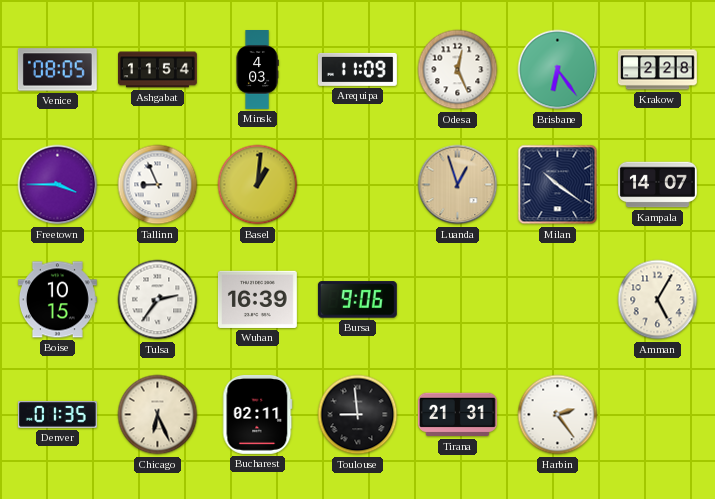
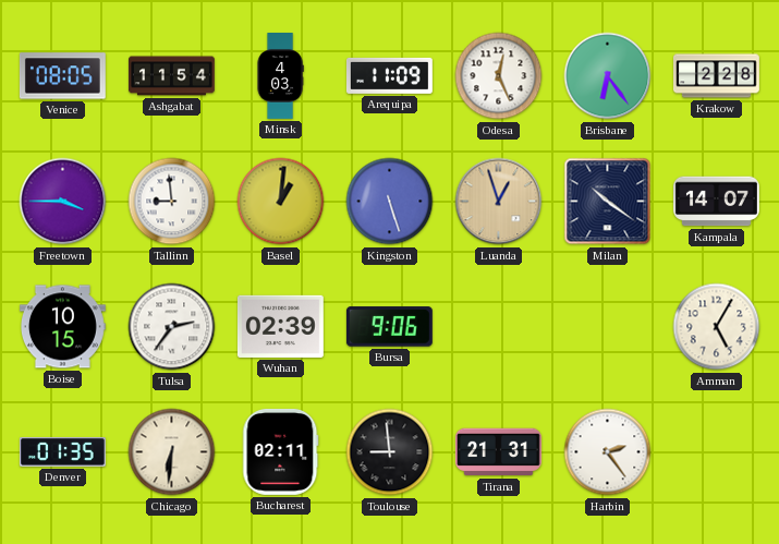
Tallinn: 8:56 -> 8:59 (172, 202)
Kingston: none -> 5:27 (390, 202)
Wuhan: 16:39 -> 02:39 (280, 326)
Chicago: 6:26 -> 6:31 (172, 452)
